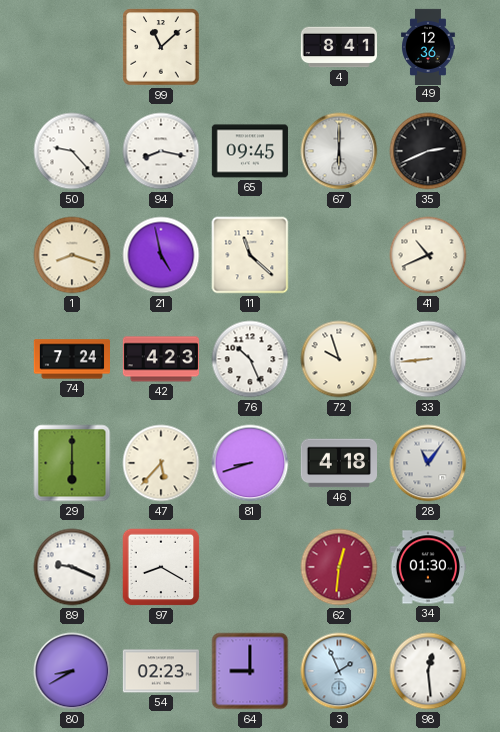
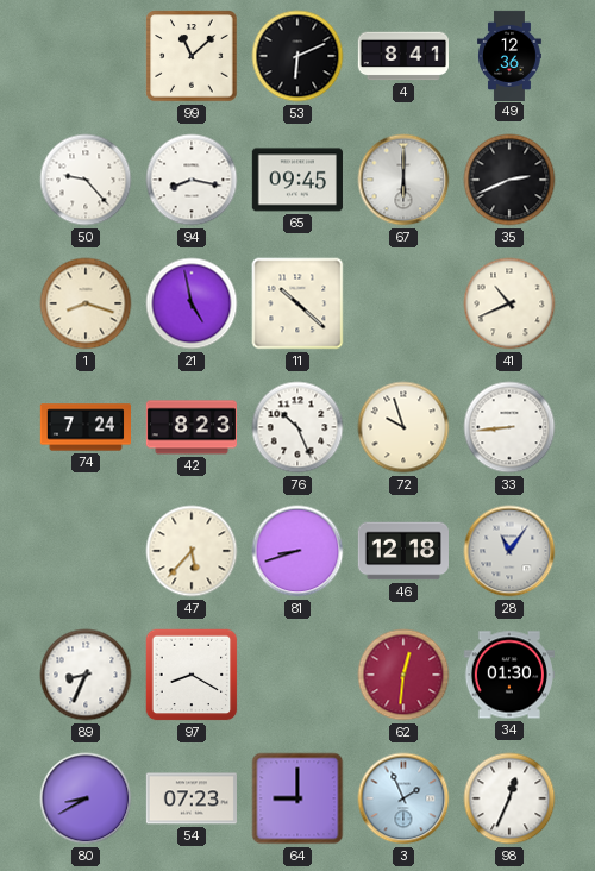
53: none -> 6:11 (297, 56)
11: 11:22 -> 10:22 (297, 303)
42: 4:23 -> 8:23 (190, 427)
29: 6:00 -> none (72, 463)
46: 4:18 -> 12:18 (402, 551)
89: 9:19 -> 8:34 (86, 675)
54: 02:23 -> 07:23 (190, 798)
98: 12:29 -> 12:34 (509, 798)
